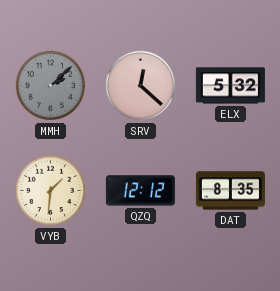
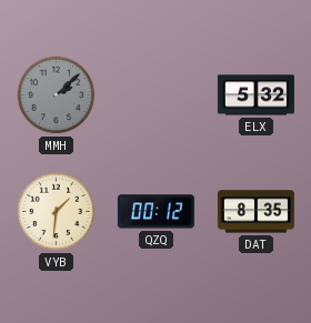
SRV: 12:22 -> none (141, 86)
QZQ: 12:12 -> 00:12 (155, 212)
